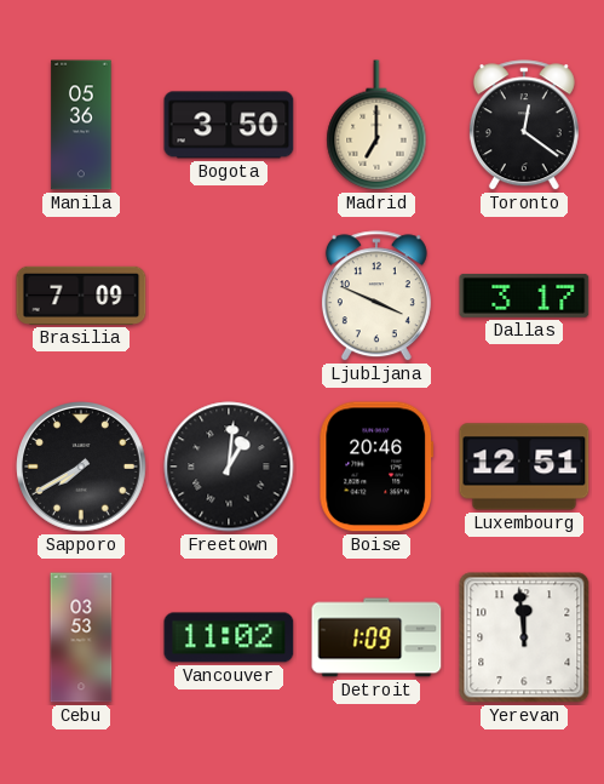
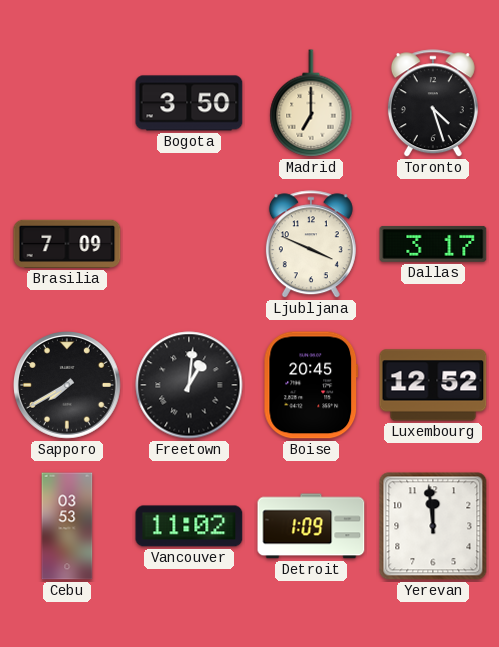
Manila: 05:36 -> none (81, 125)
Toronto: 12:21 -> 4:27 (433, 104)
Boise: 20:46 -> 20:45 (311, 385)
Luxembourg: 12:51 -> 12:52 (433, 385)
